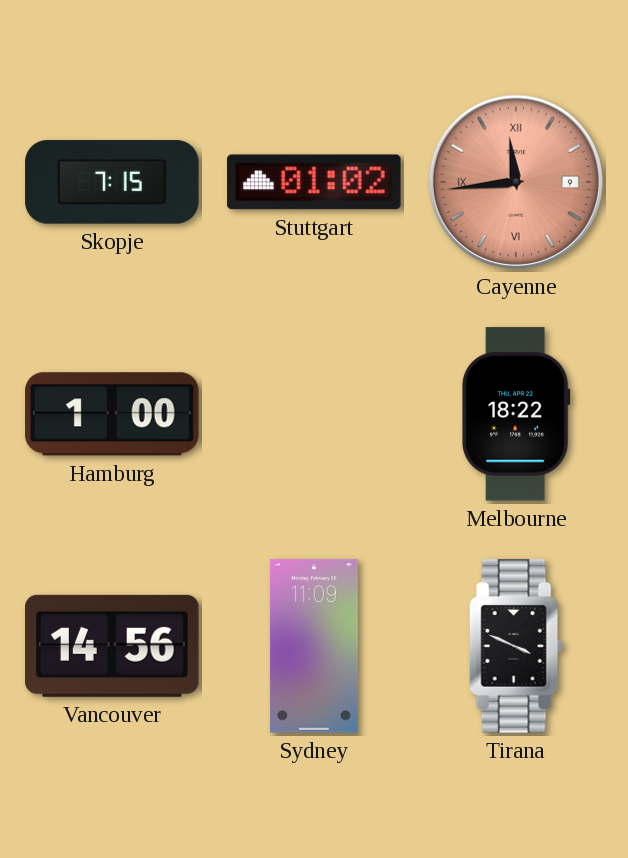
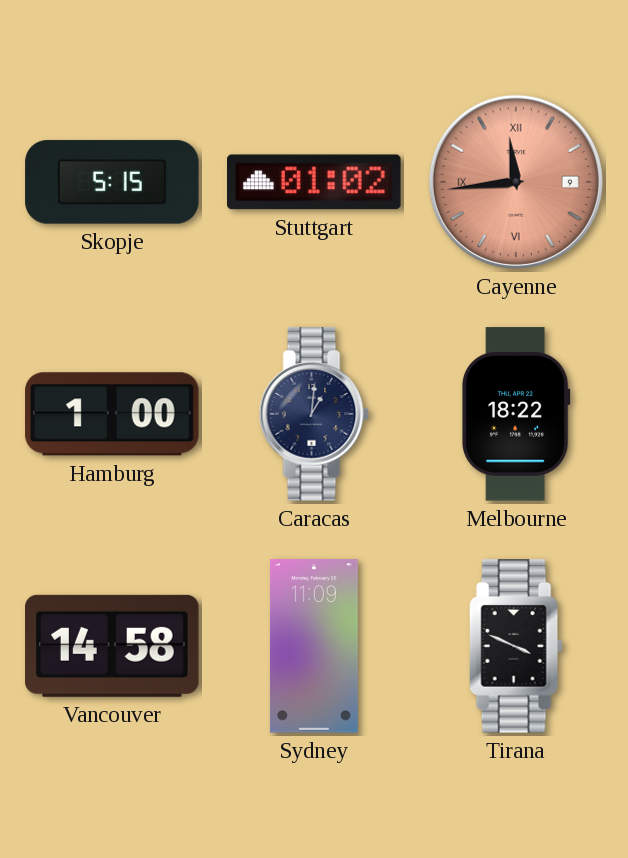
Skopje: 7:15 -> 5:15 (112, 182)
Caracas: none -> 1:01 (314, 414)
Vancouver: 14:56 -> 14:58 (112, 646)
